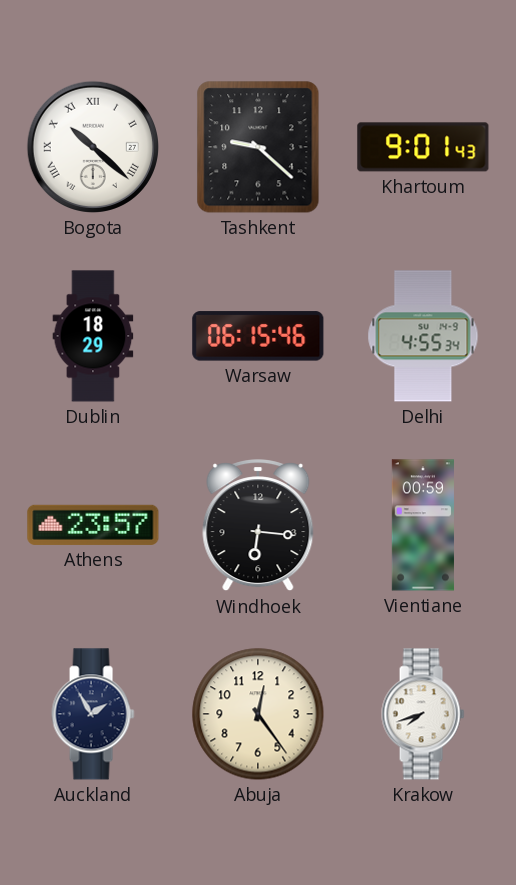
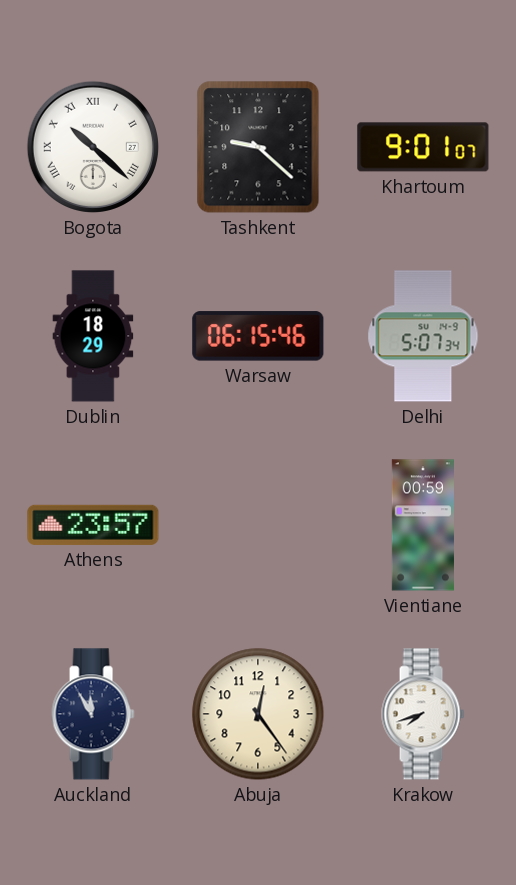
Khartoum: 9:01:43 -> 9:01:07 (423, 147)
Delhi: 4:55 -> 5:07 (423, 336)
Windhoek: 6:16 -> none (258, 526)
Auckland: 1:55 -> 11:55 (93, 714)
